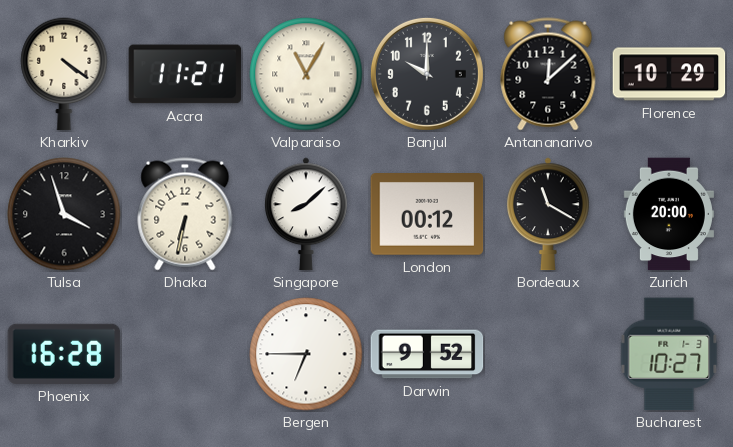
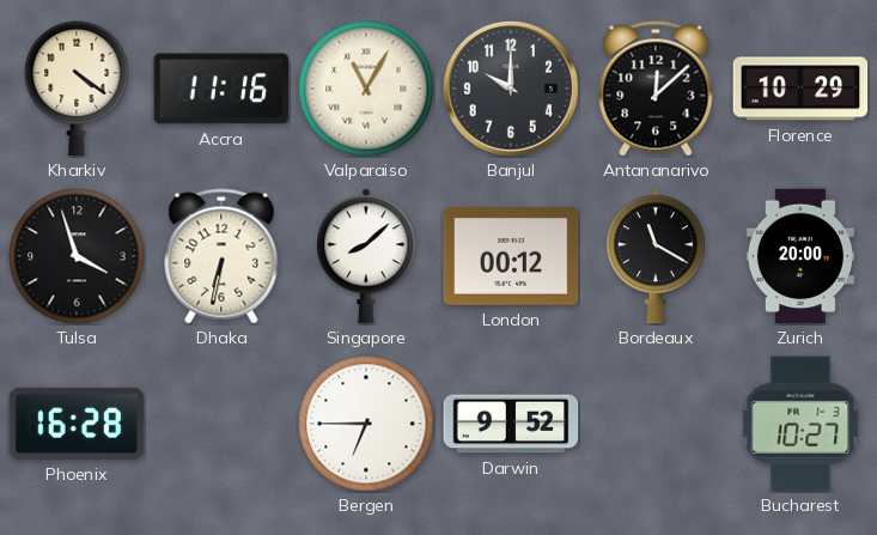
Accra: 11:21 -> 11:16 (221, 89)
